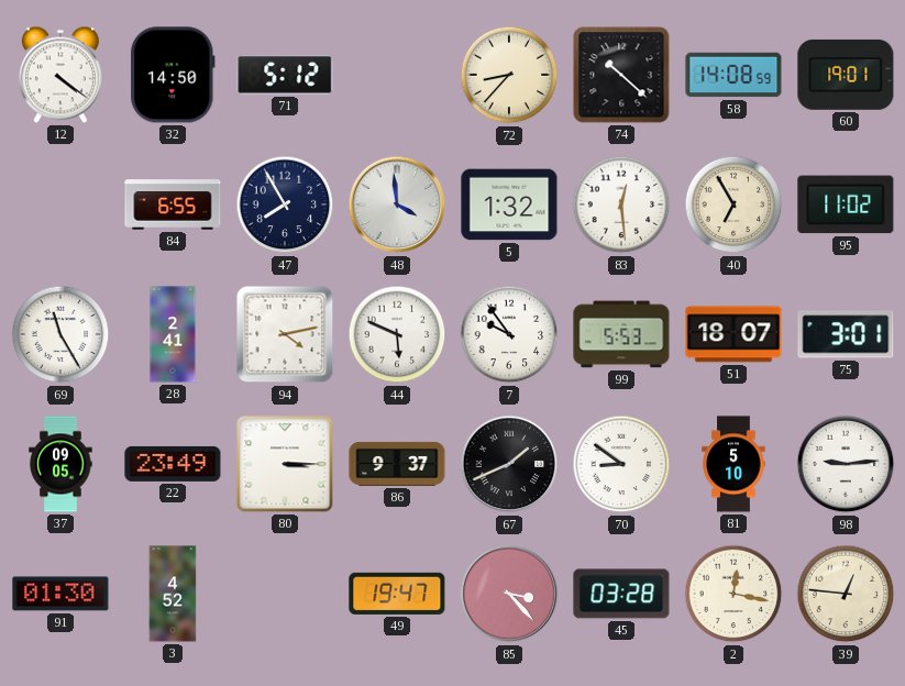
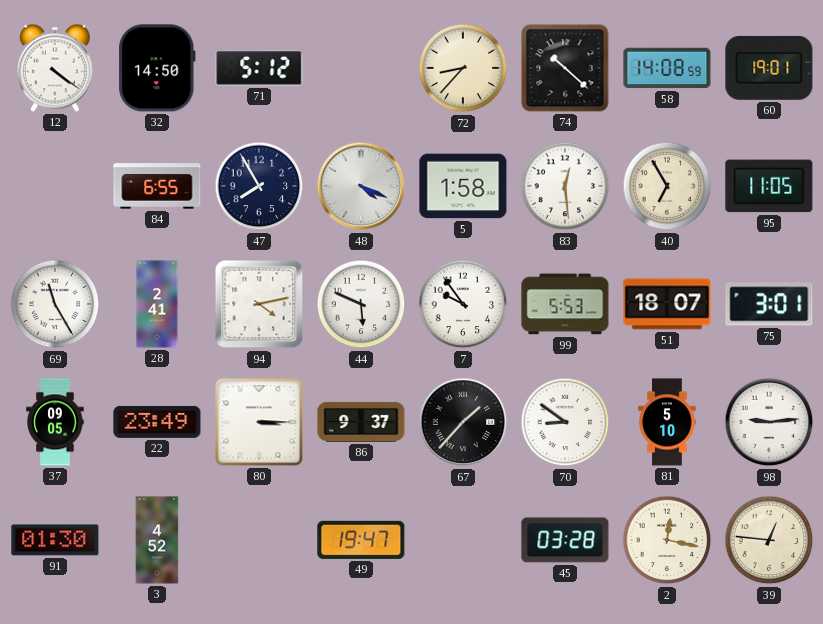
48: 3:59 -> 4:19 (361, 186)
5: 1:32 -> 1:58 (463, 186)
95: 11:02 -> 11:05 (769, 186)
67: 1:41 -> 1:37 (463, 422)
85: 3:23 -> none (509, 594)
